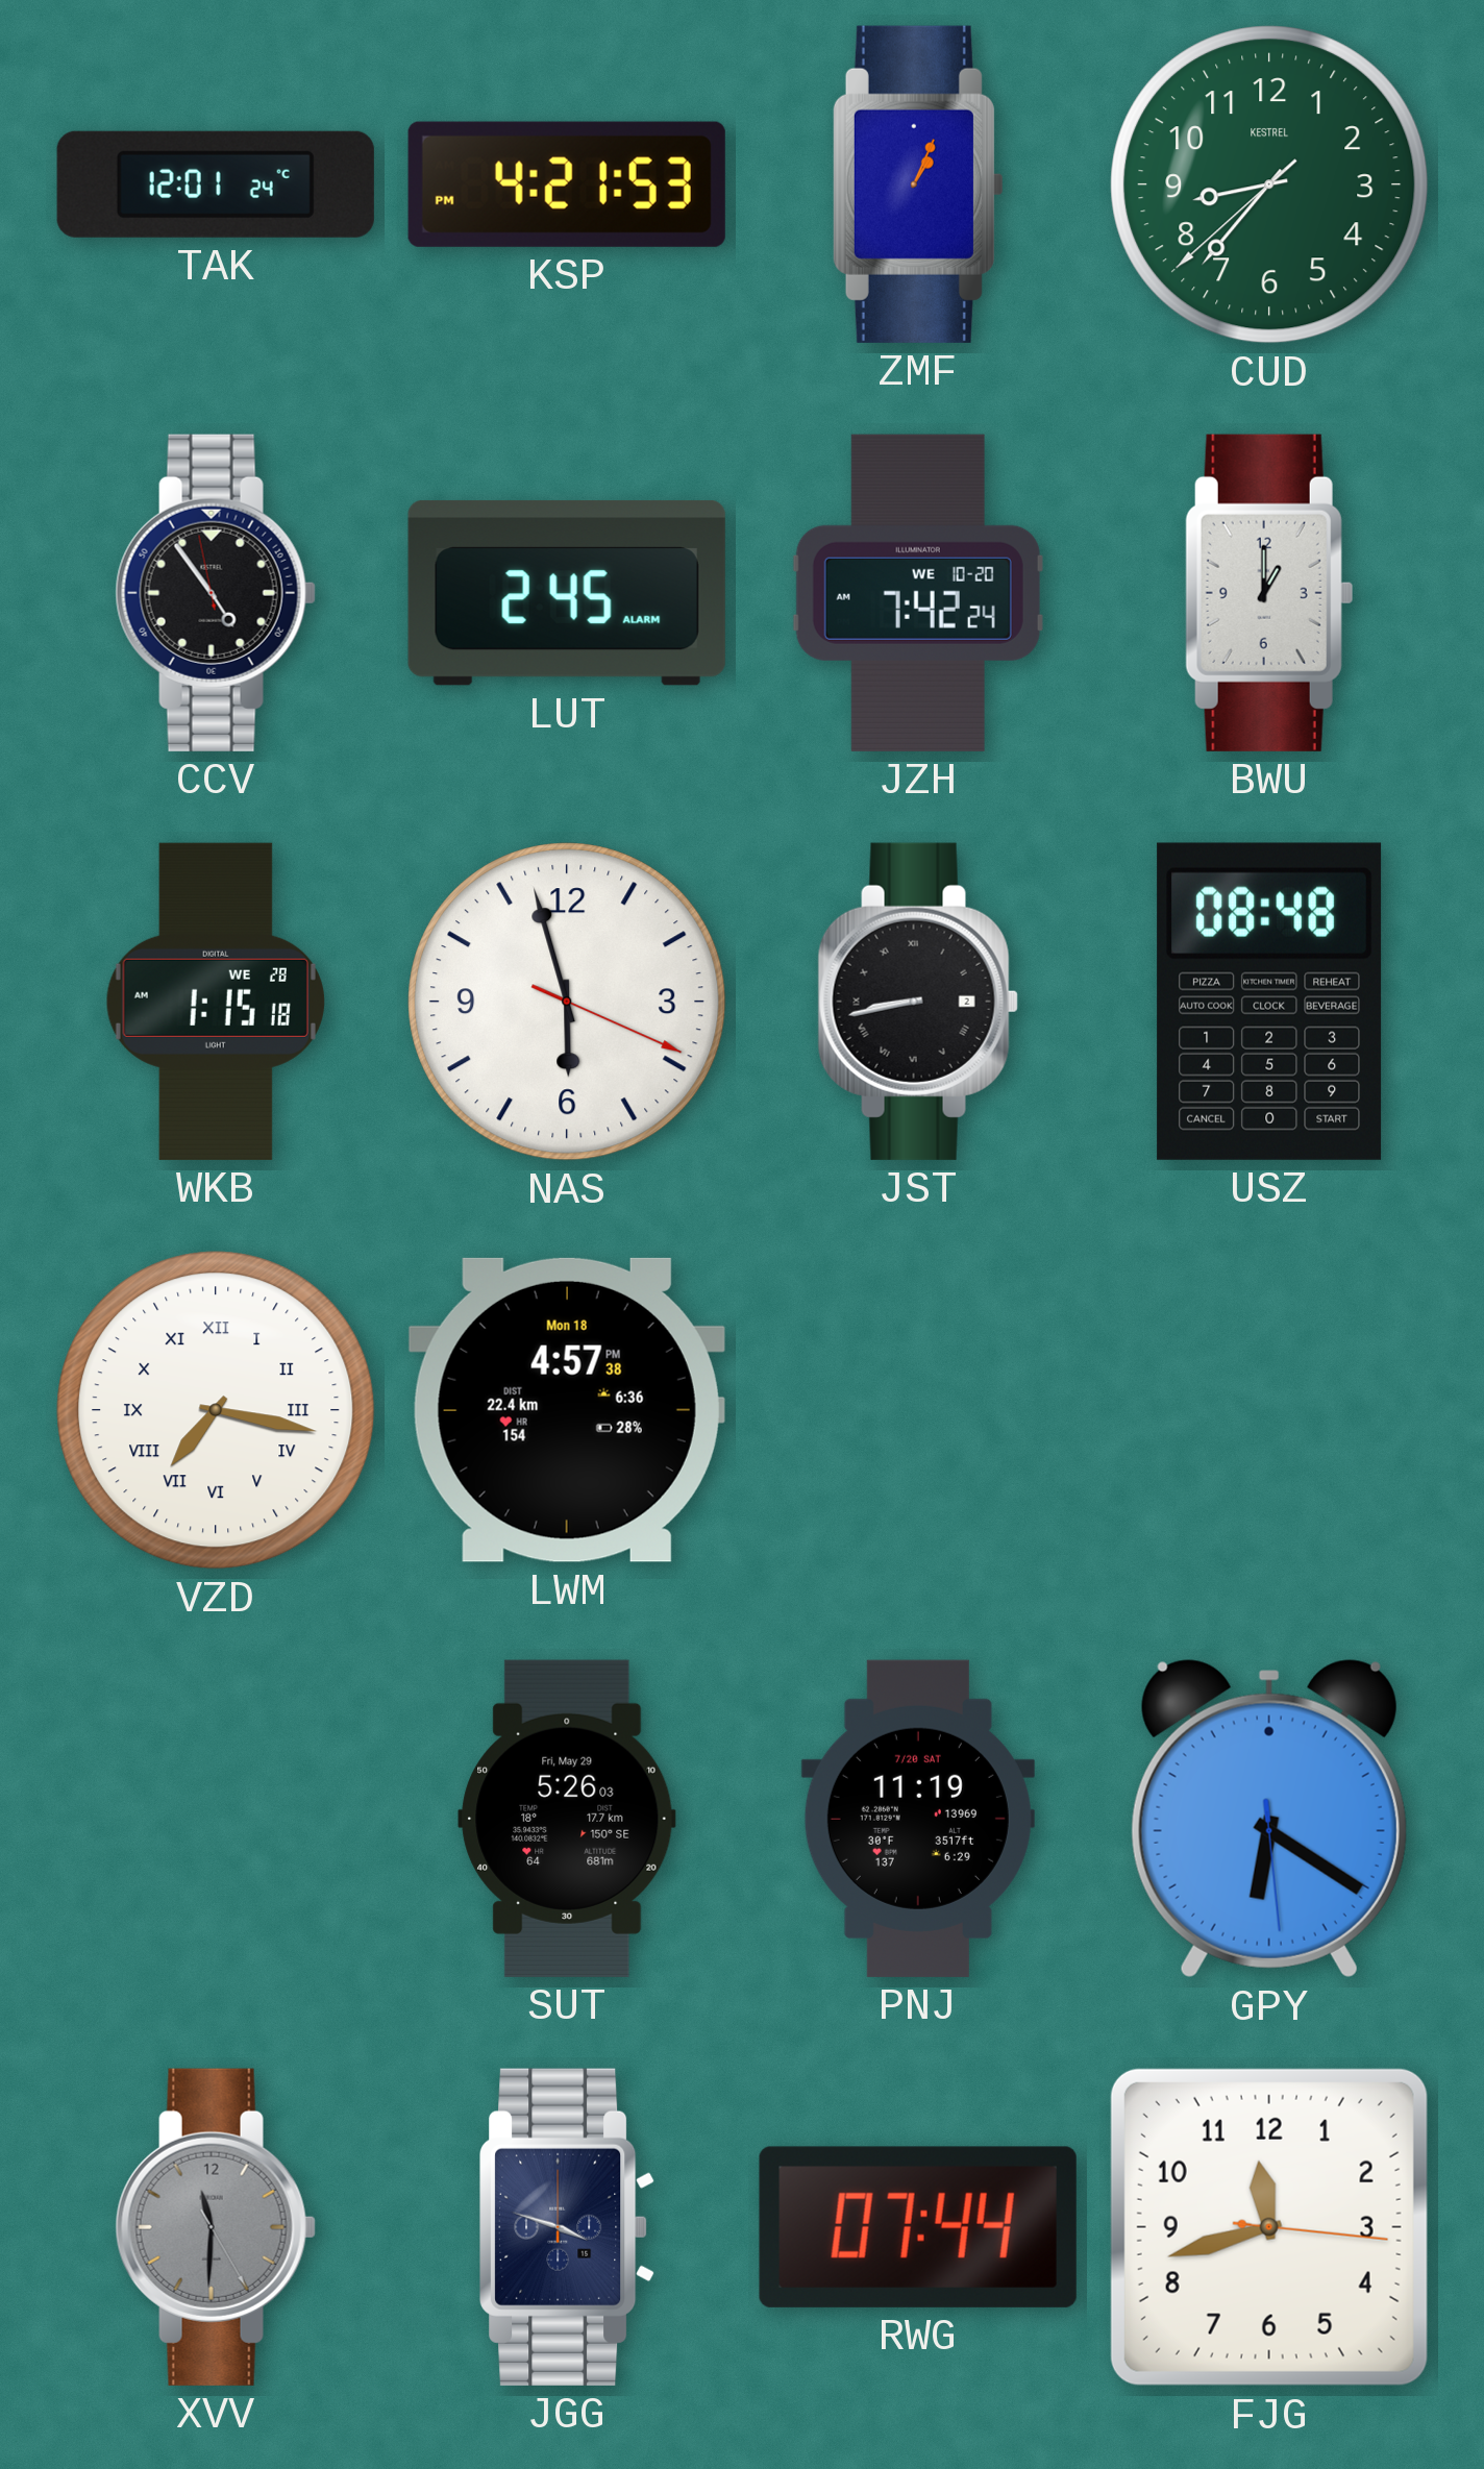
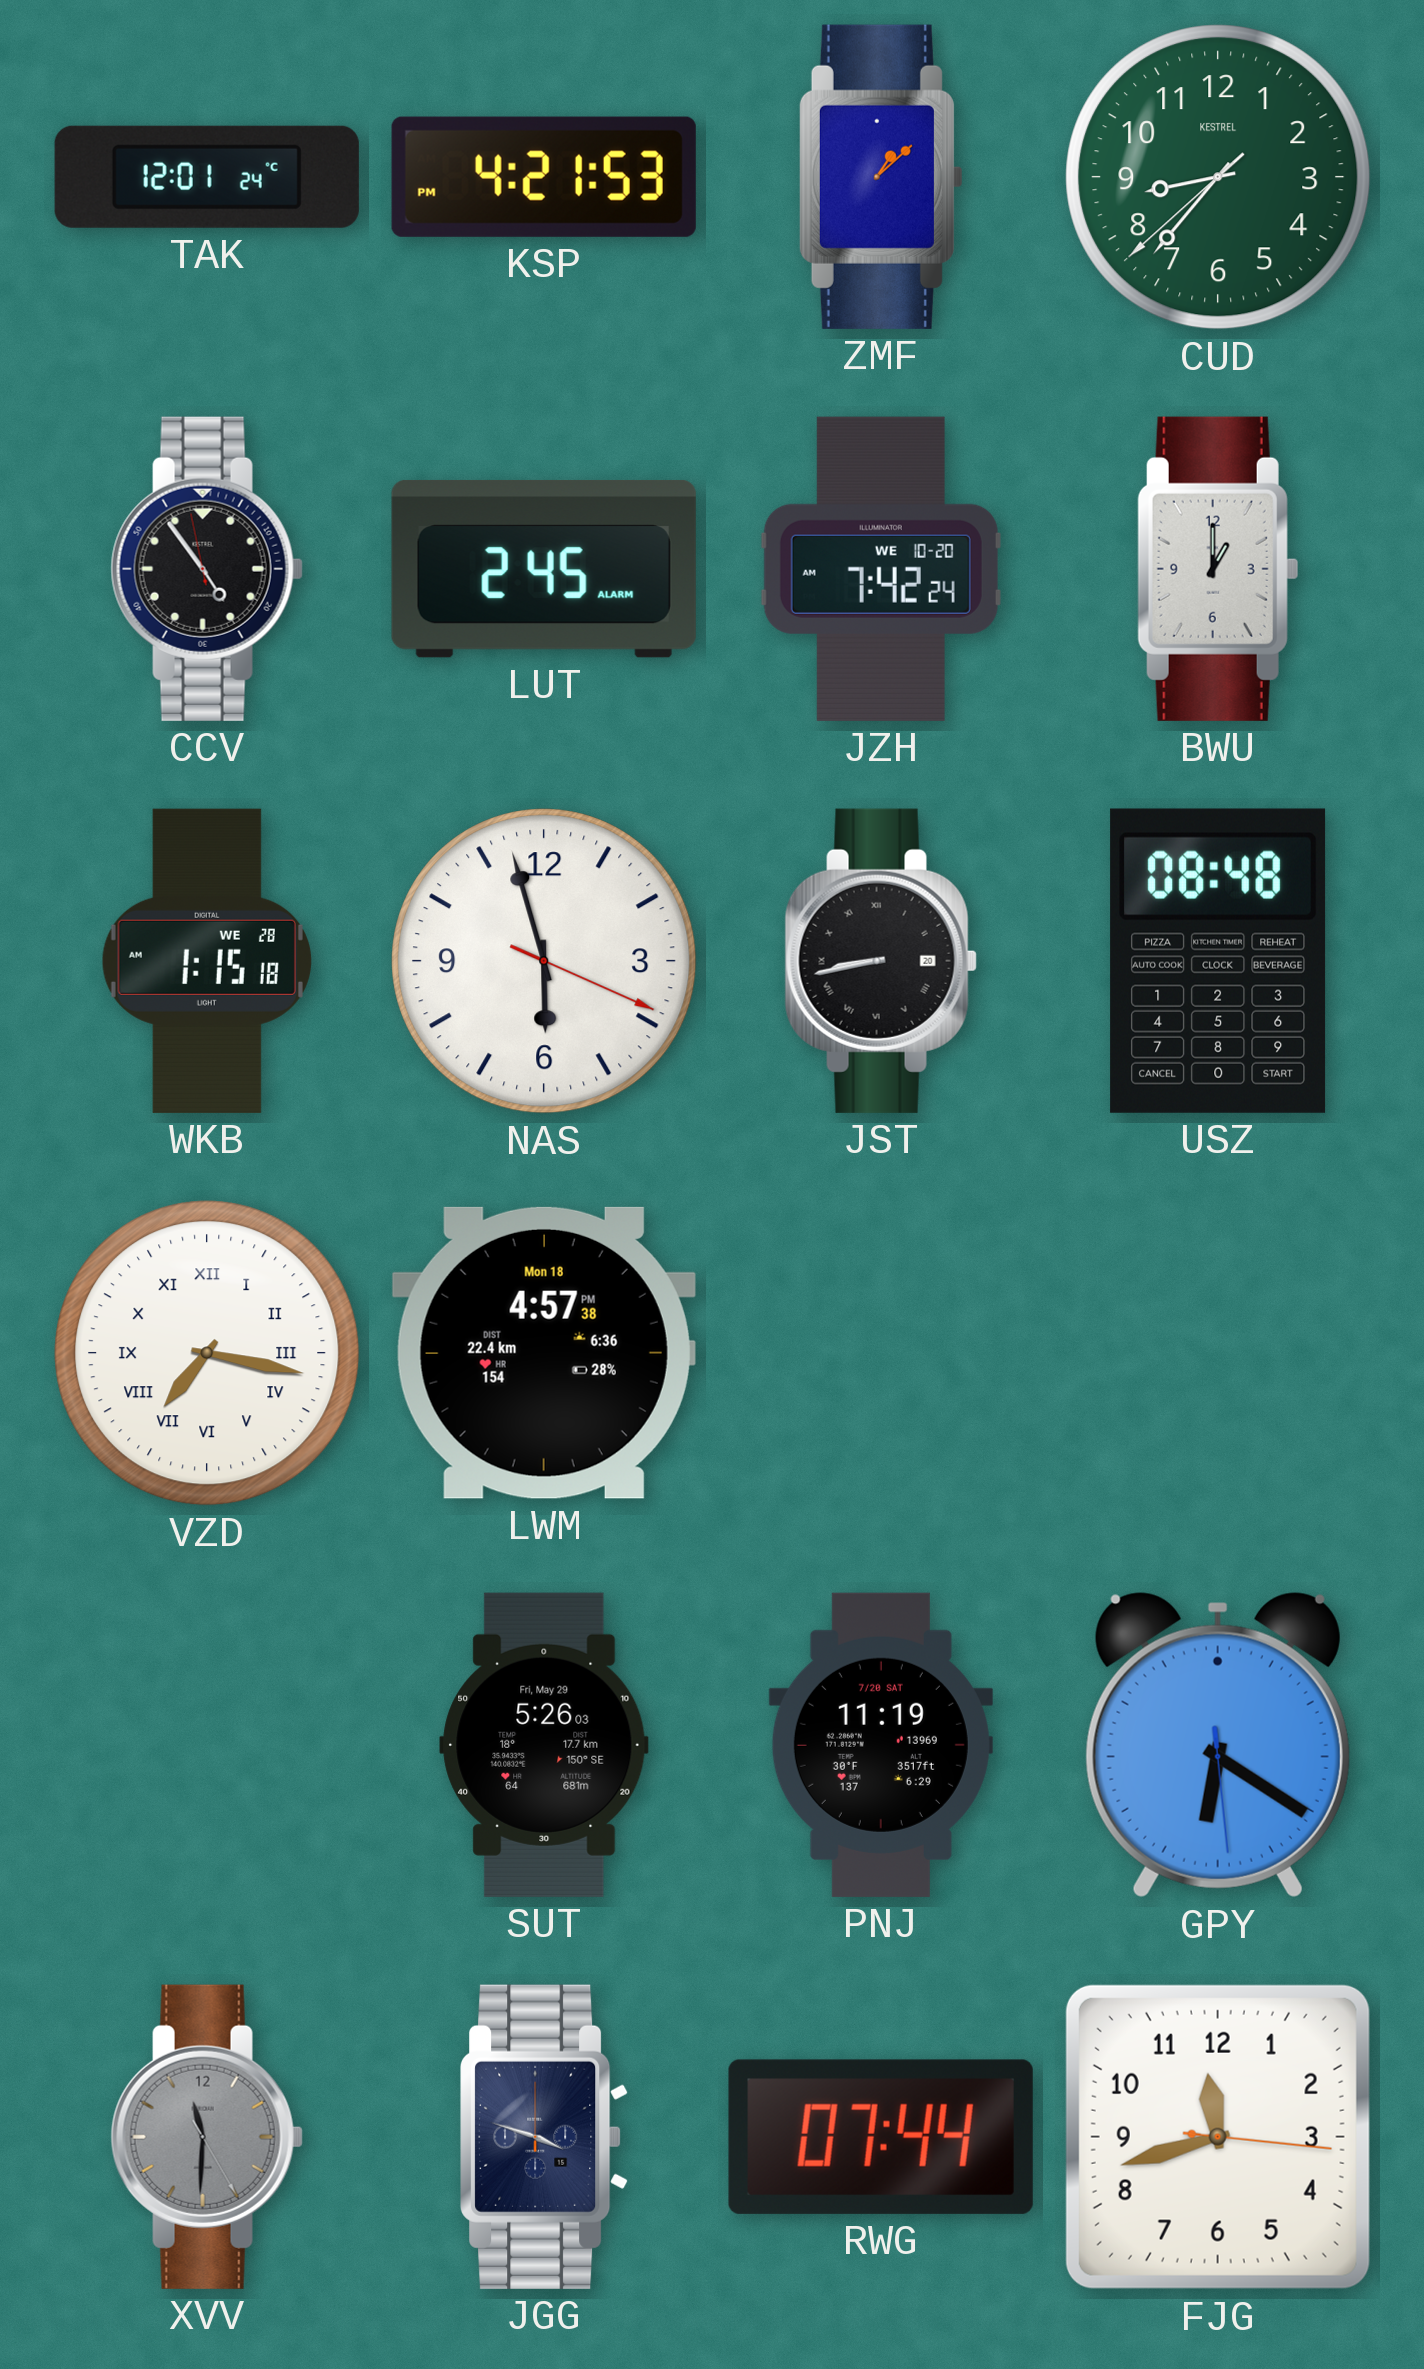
ZMF: 1:04 -> 1:08 (880, 177)
JST date: 2 -> 20 (881, 961)
